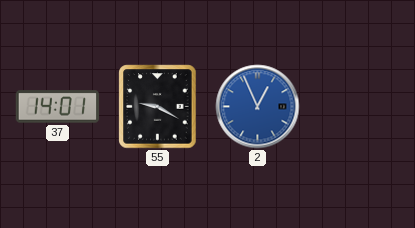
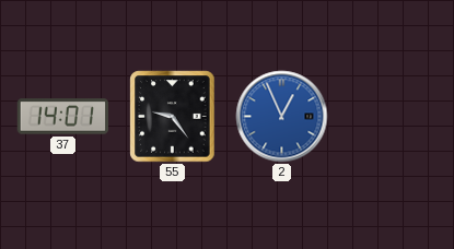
55: 9:20 -> 9:24 (173, 117)
